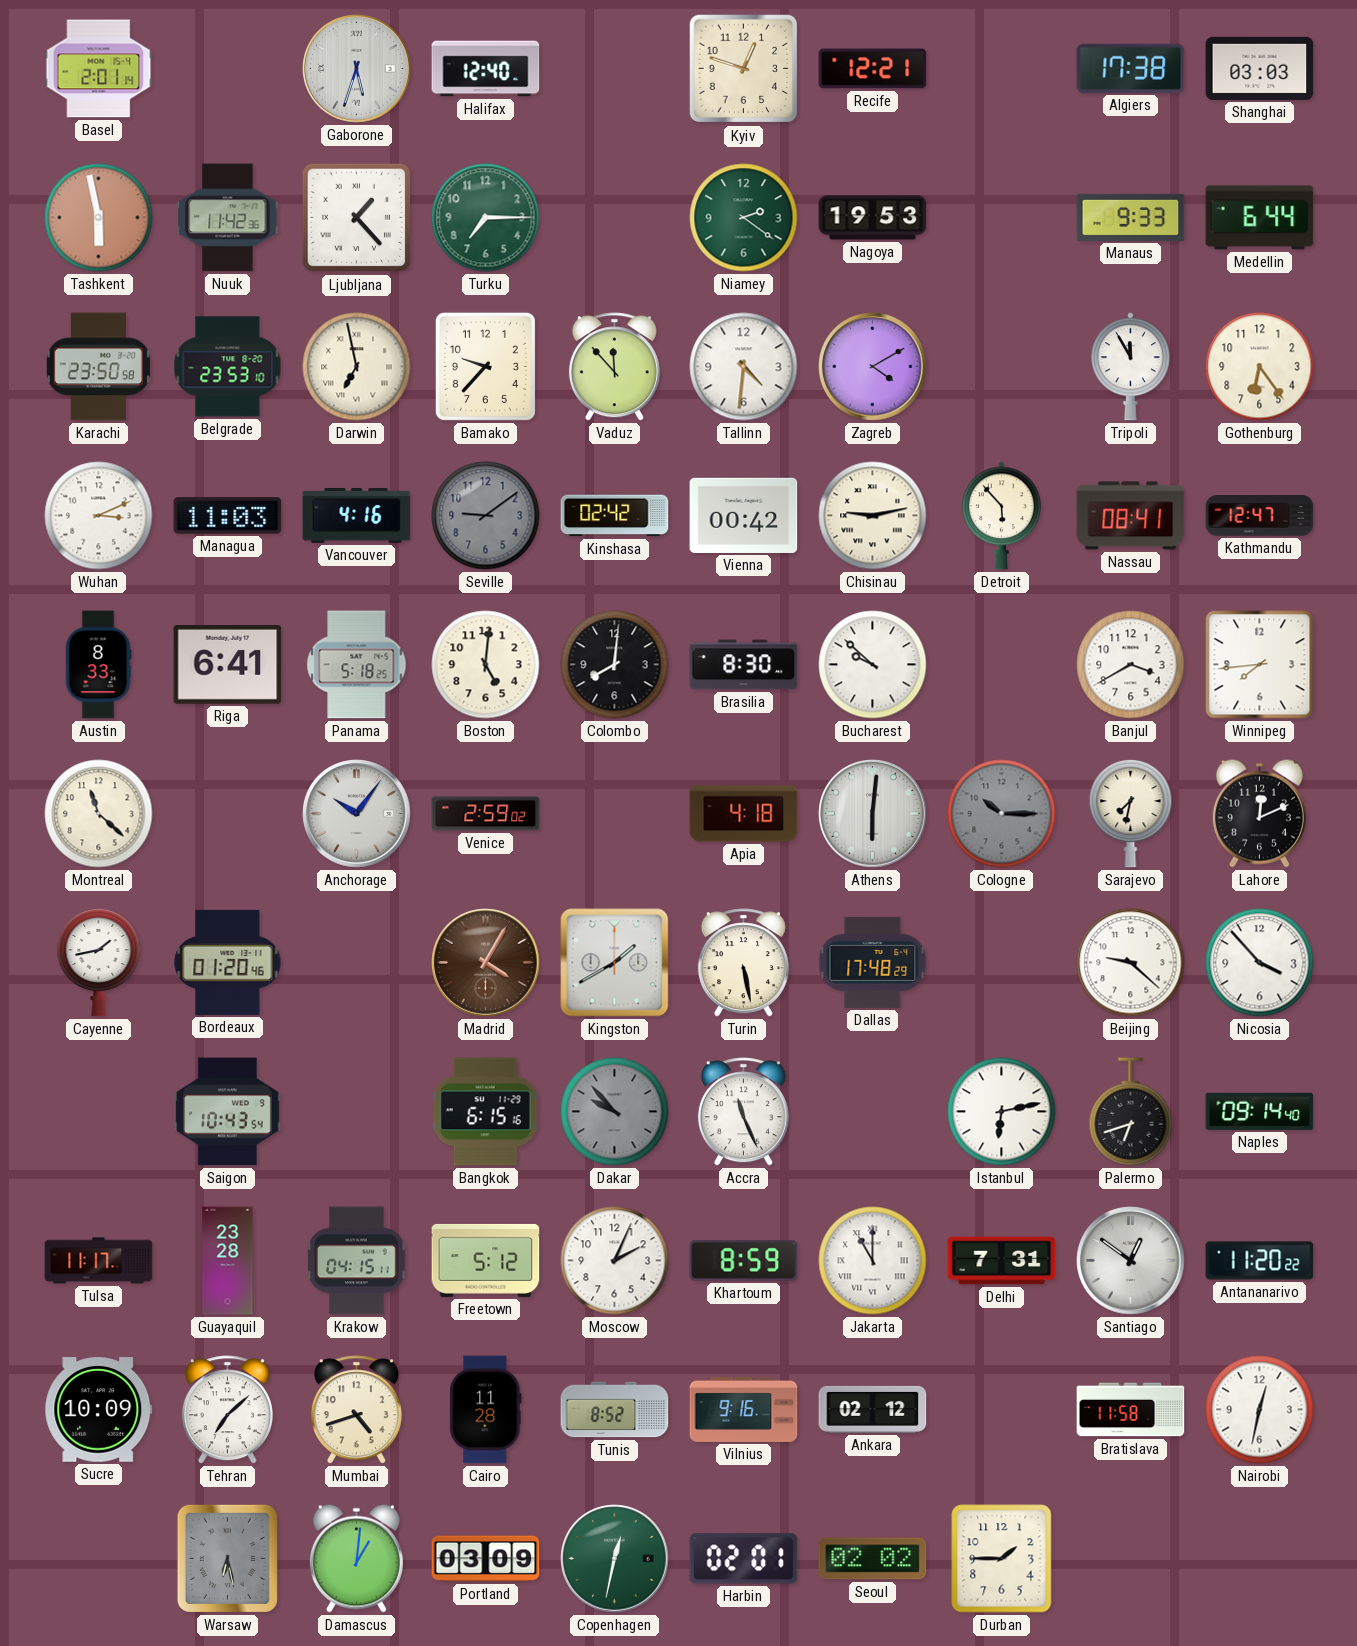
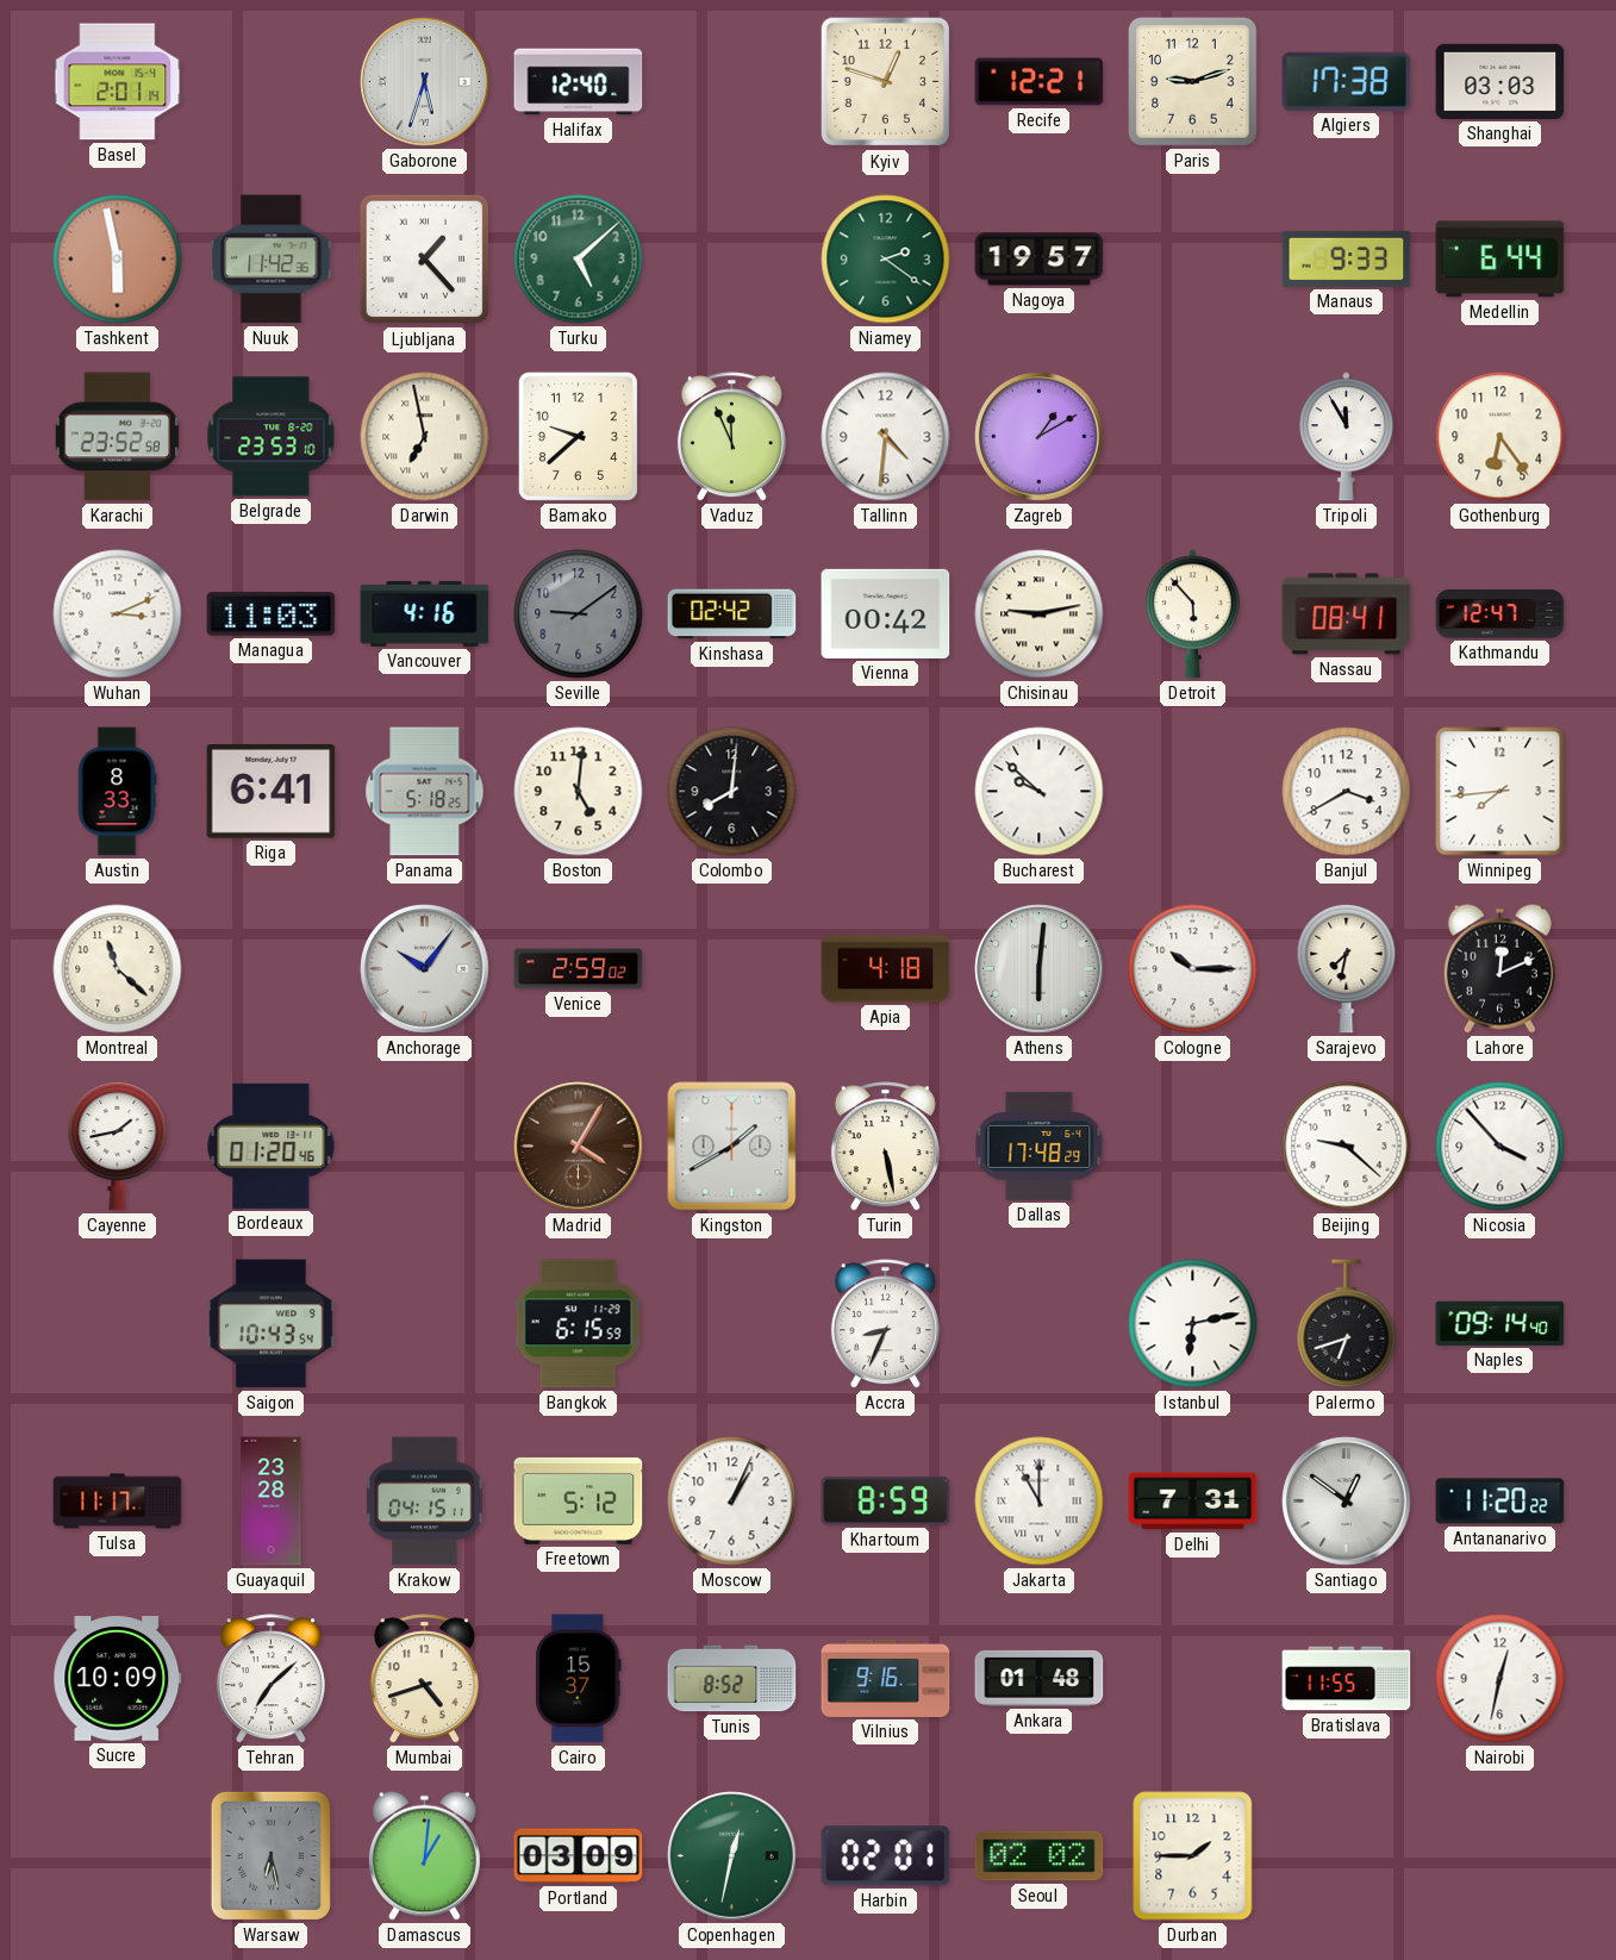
Paris: none -> 9:12 (1193, 82)
Turku: 7:15 -> 5:08 (579, 260)
Nagoya: 19:53 -> 19:57 (1040, 260)
Karachi: 23:50 -> 23:52 (117, 437)
Bamako: 9:37 -> 9:38 (578, 436)
Vaduz: 11:53 -> 11:56 (731, 437)
Zagreb: 4:10 -> 1:10 (1040, 437)
Brasilia: 8:30 -> none (744, 665)
Cologne dial: grey -> white (1193, 969)
Bangkok: 6:15:16 -> 6:15:59 (578, 1324)
Dakar: 9:53 -> none (615, 1112)
Accra: 11:26 -> 8:34 (885, 1324)
Moscow: 2:04 -> 1:04 (732, 1502)
Cairo: 11:28 -> 15:37 (579, 1679)
Ankara: 02:12 -> 01:48 (1040, 1678)
Bratislava: 11:58 -> 11:55 (1347, 1679)
